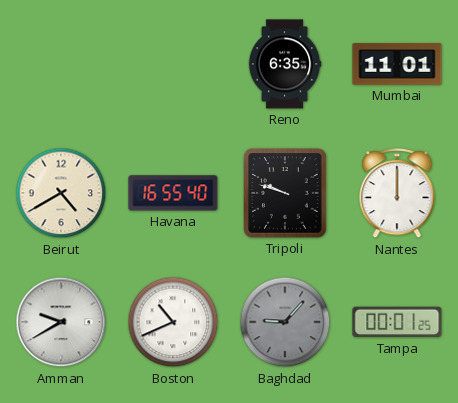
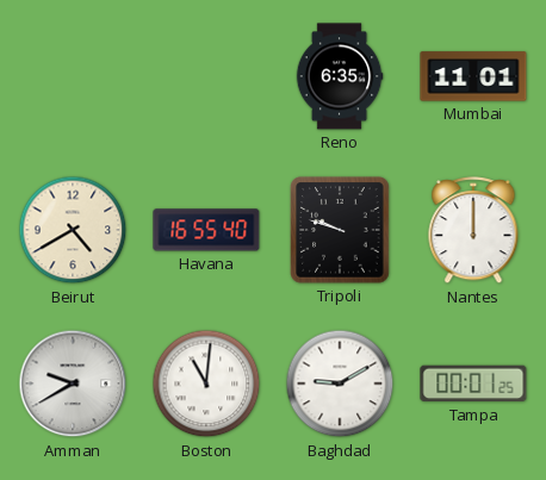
Boston: 10:41 -> 11:01 (206, 384)
Baghdad: 9:07 -> 9:10 (340, 384)
Baghdad dial: grey -> white (340, 384)
